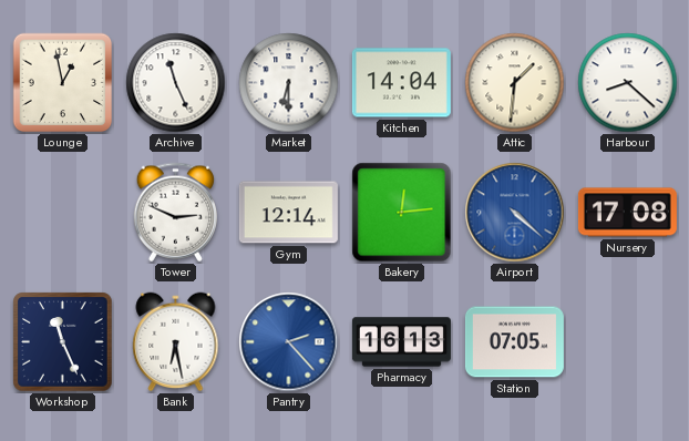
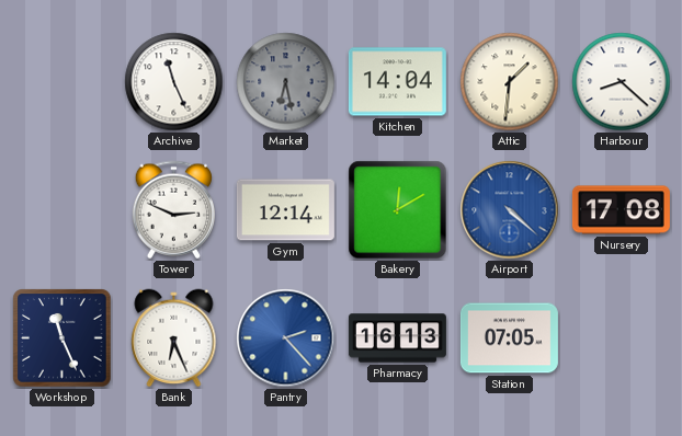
Lounge: 12:58 -> none (63, 83)
Market: 6:30 -> 6:28 (286, 82)
Market dial: white -> grey (286, 82)
Bakery: 12:14 -> 12:10 (398, 210)
Bank: 6:28 -> 6:26 (174, 339)
